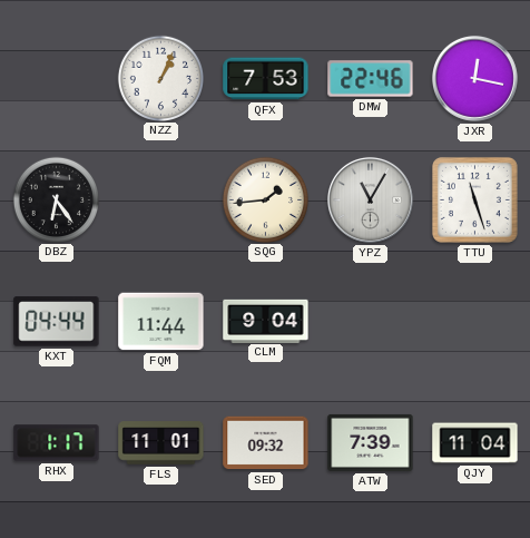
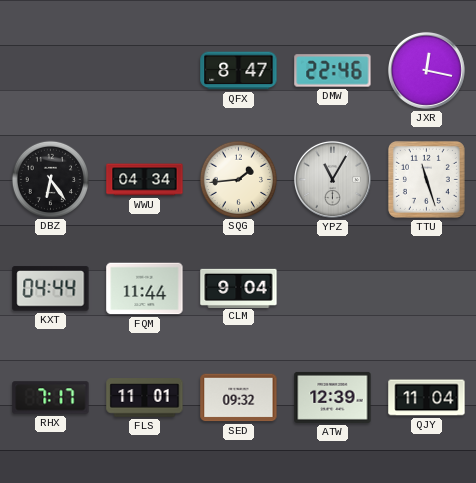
NZZ: 1:04 -> none (160, 78)
QFX: 7:53 -> 8:47 (239, 71)
WWU: none -> 04:34 (145, 180)
RHX: 1:17 -> 7:17 (51, 398)
ATW: 7:39 -> 12:39 (333, 397)
